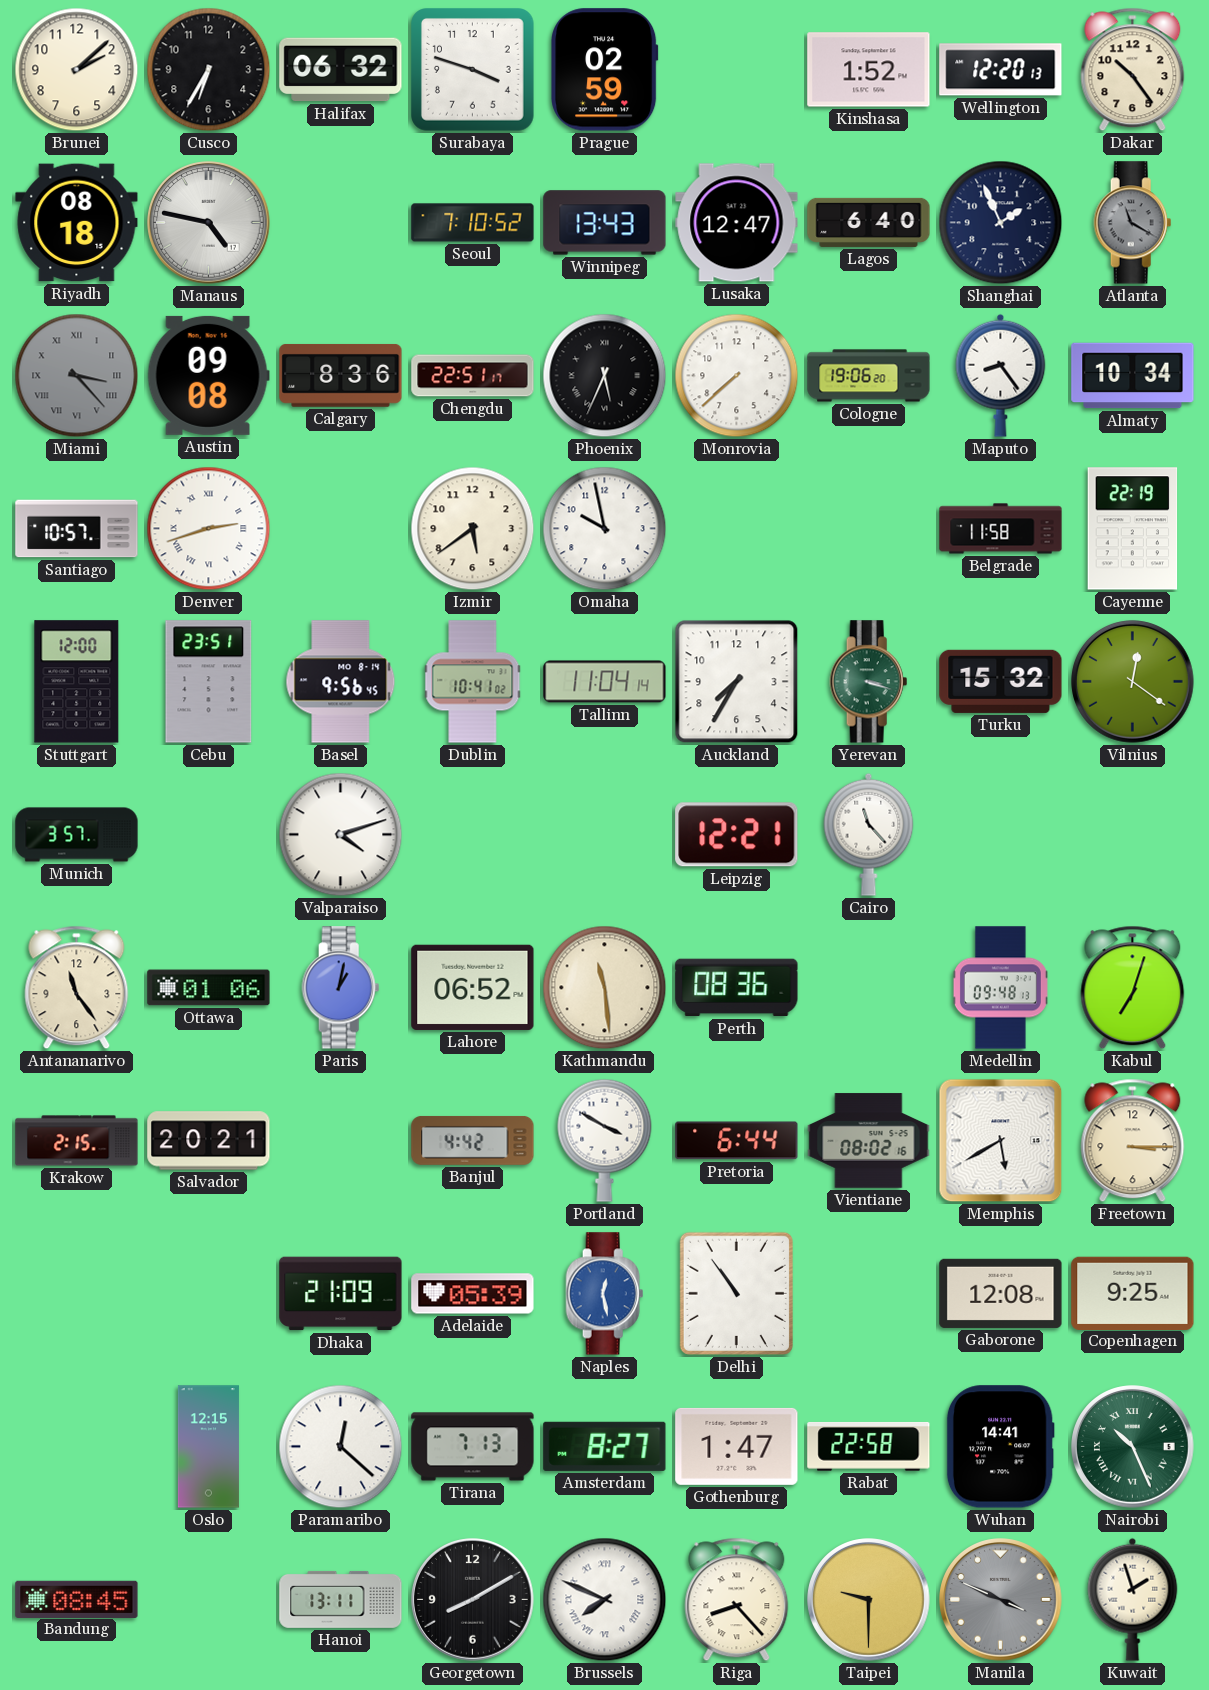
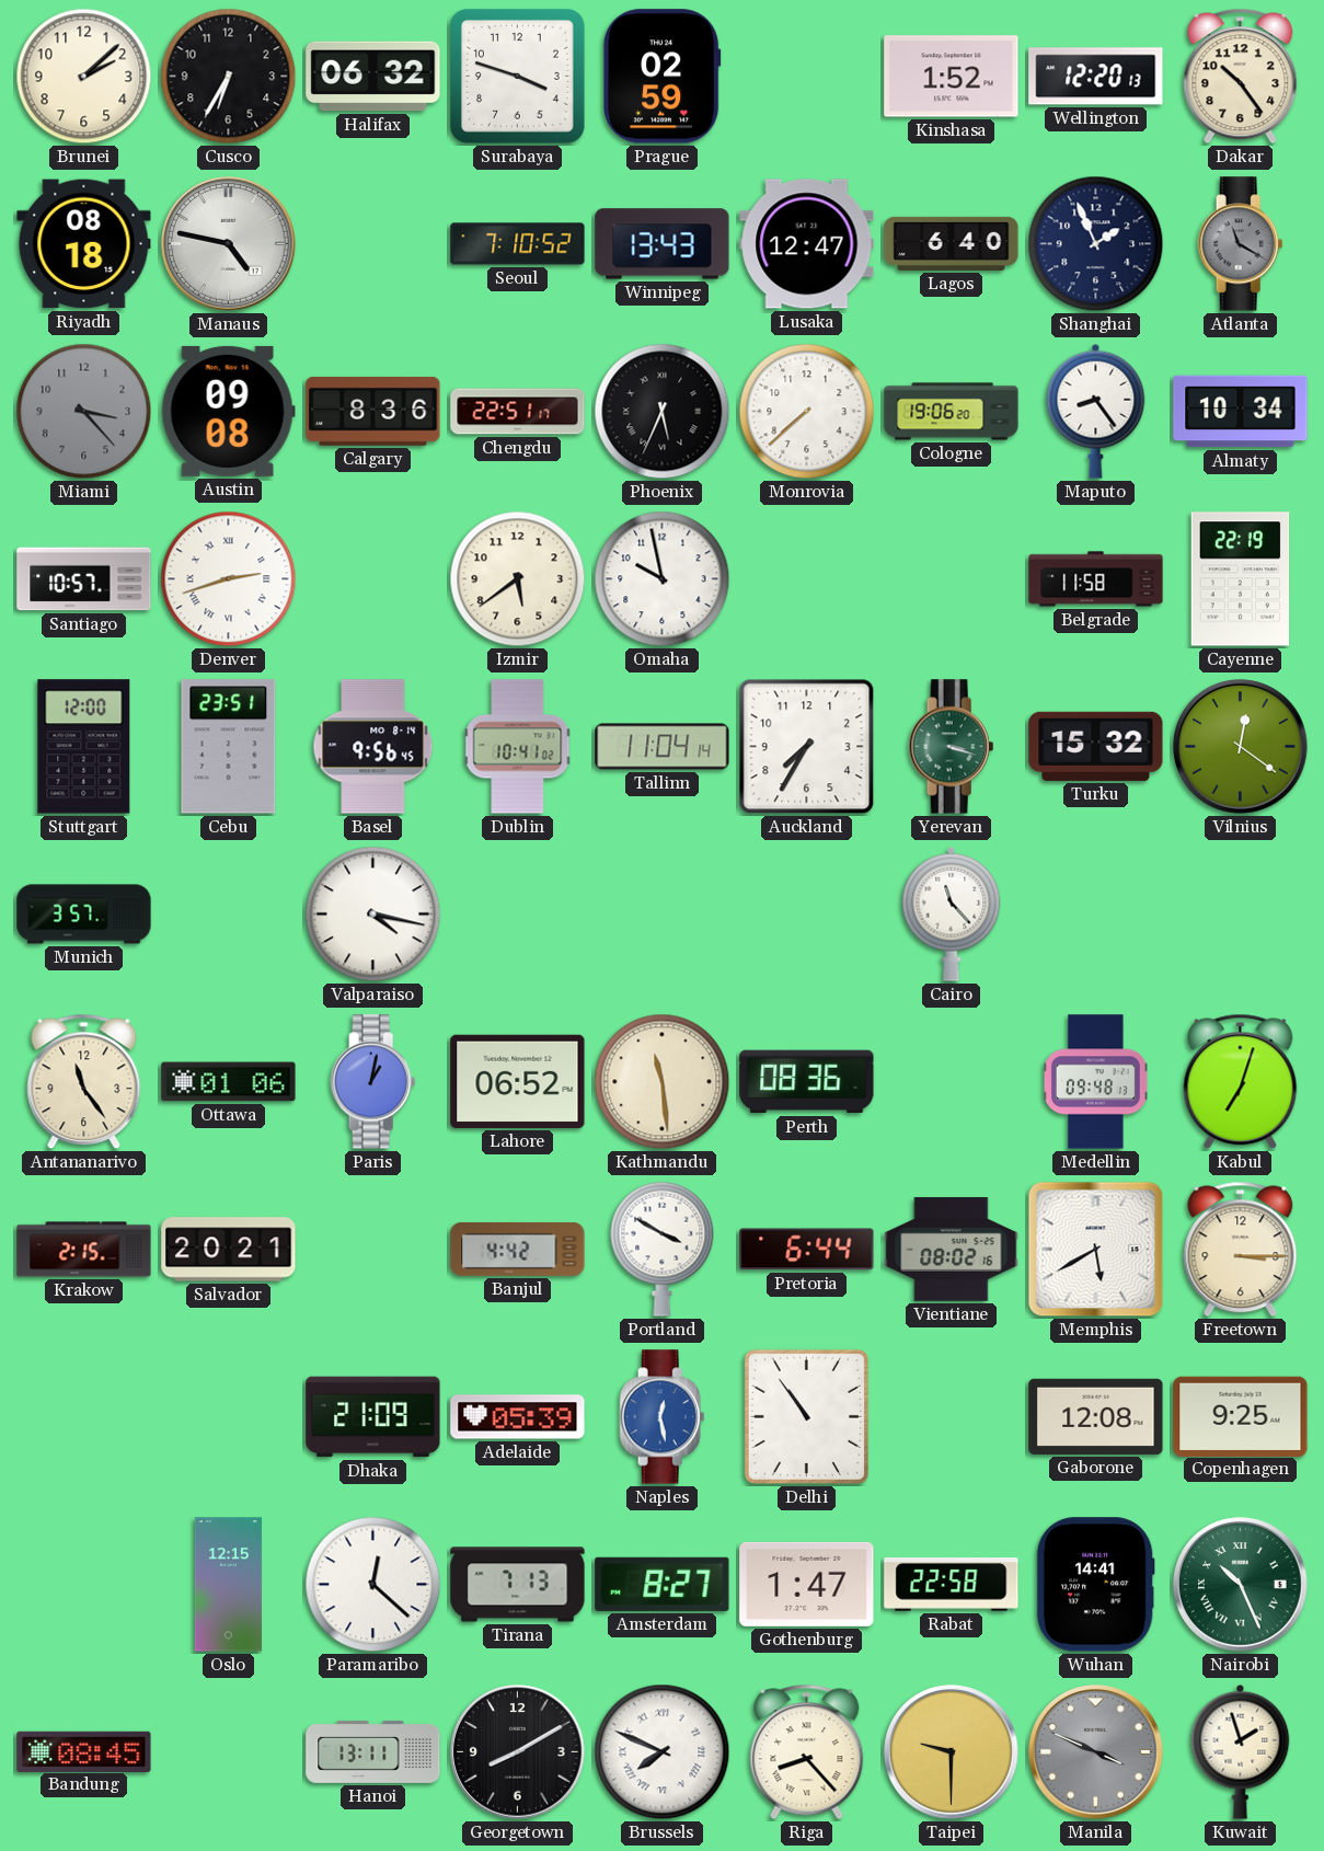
Miami numerals: Roman -> Arabic (84, 412)
Valparaiso: 4:12 -> 4:17 (373, 915)
Leipzig: 12:21 -> none (737, 835)
